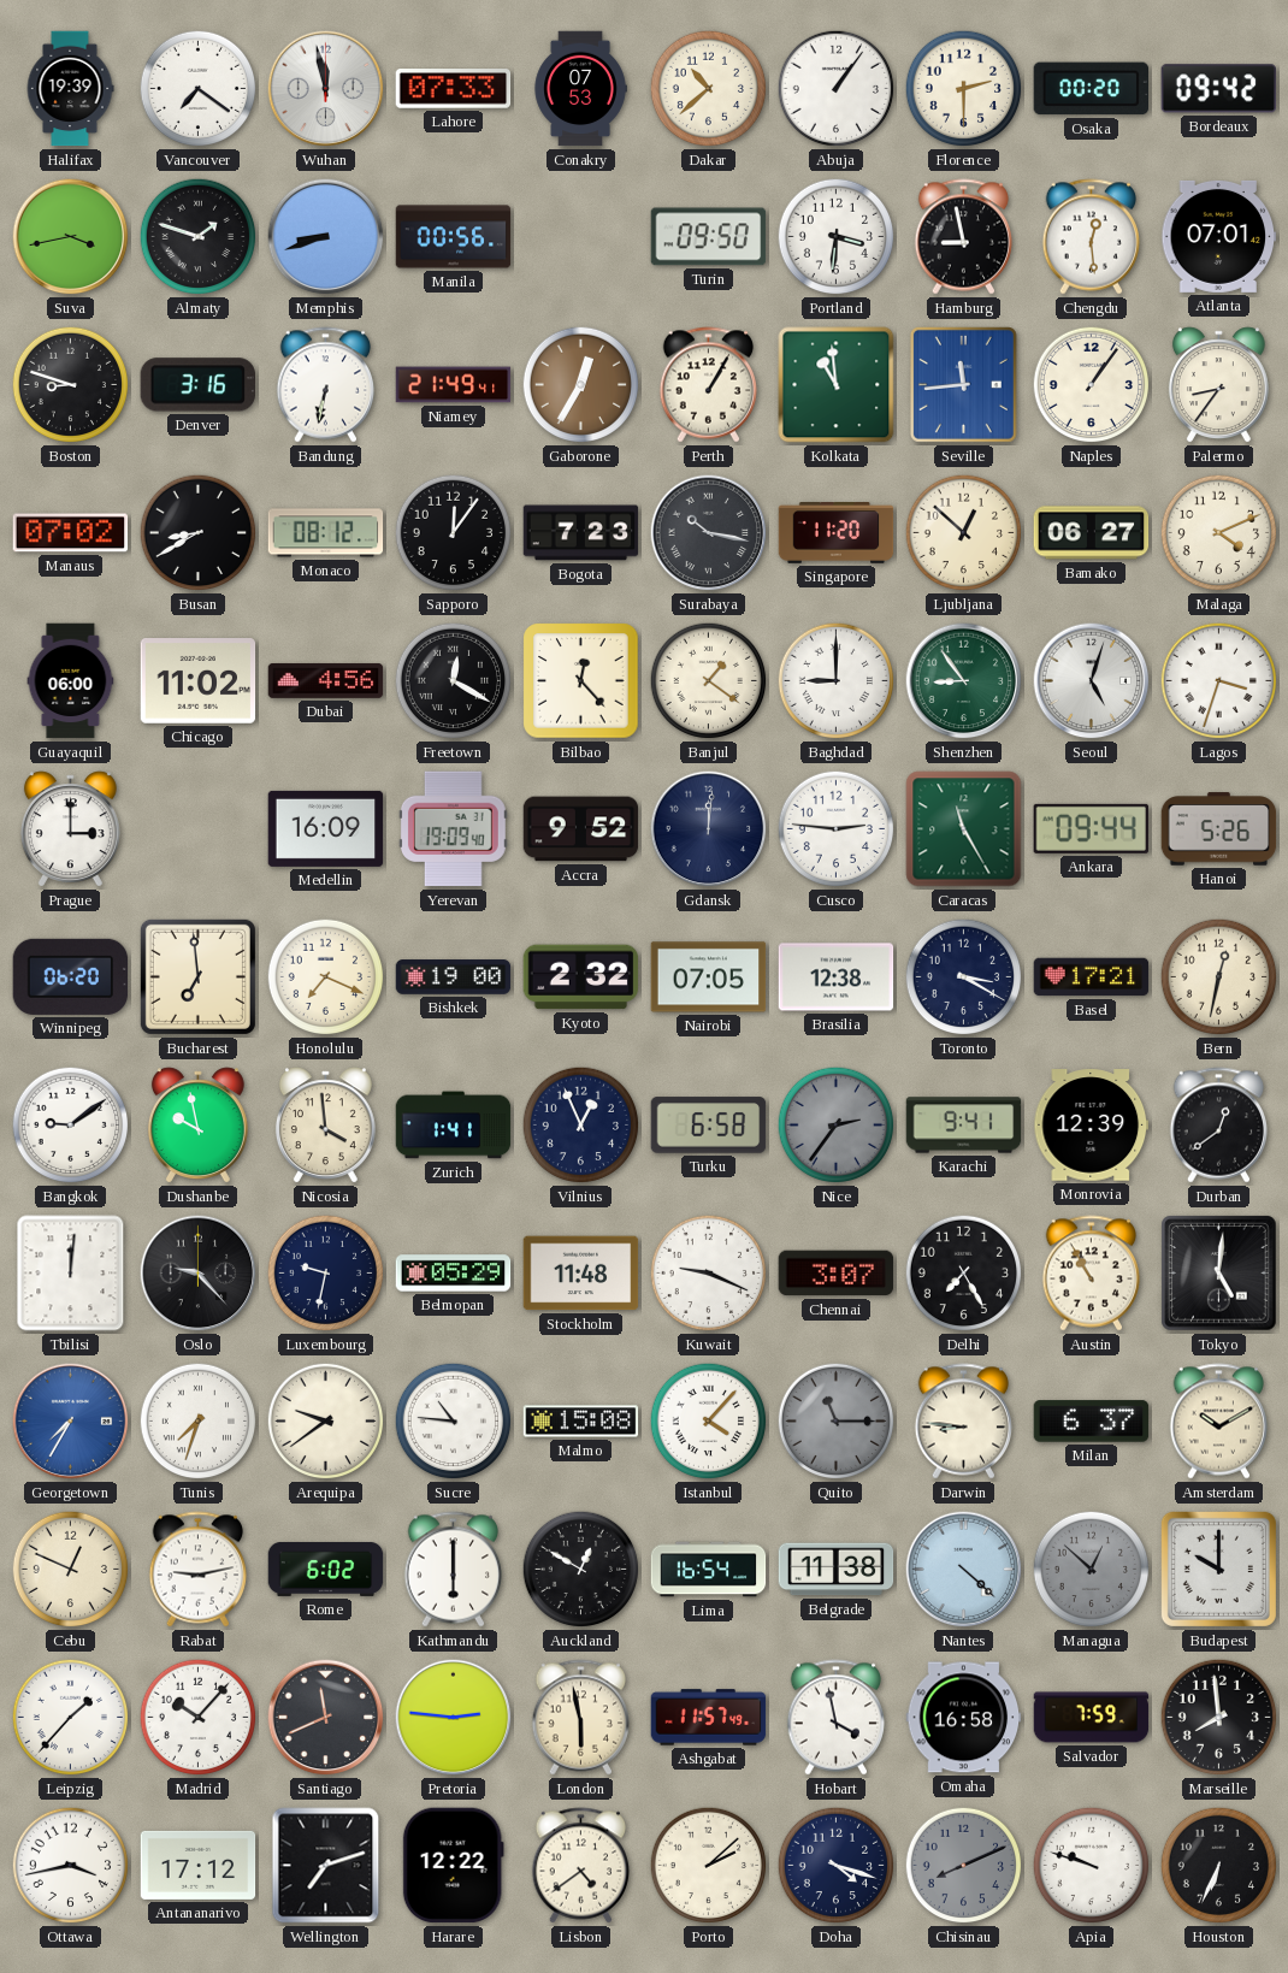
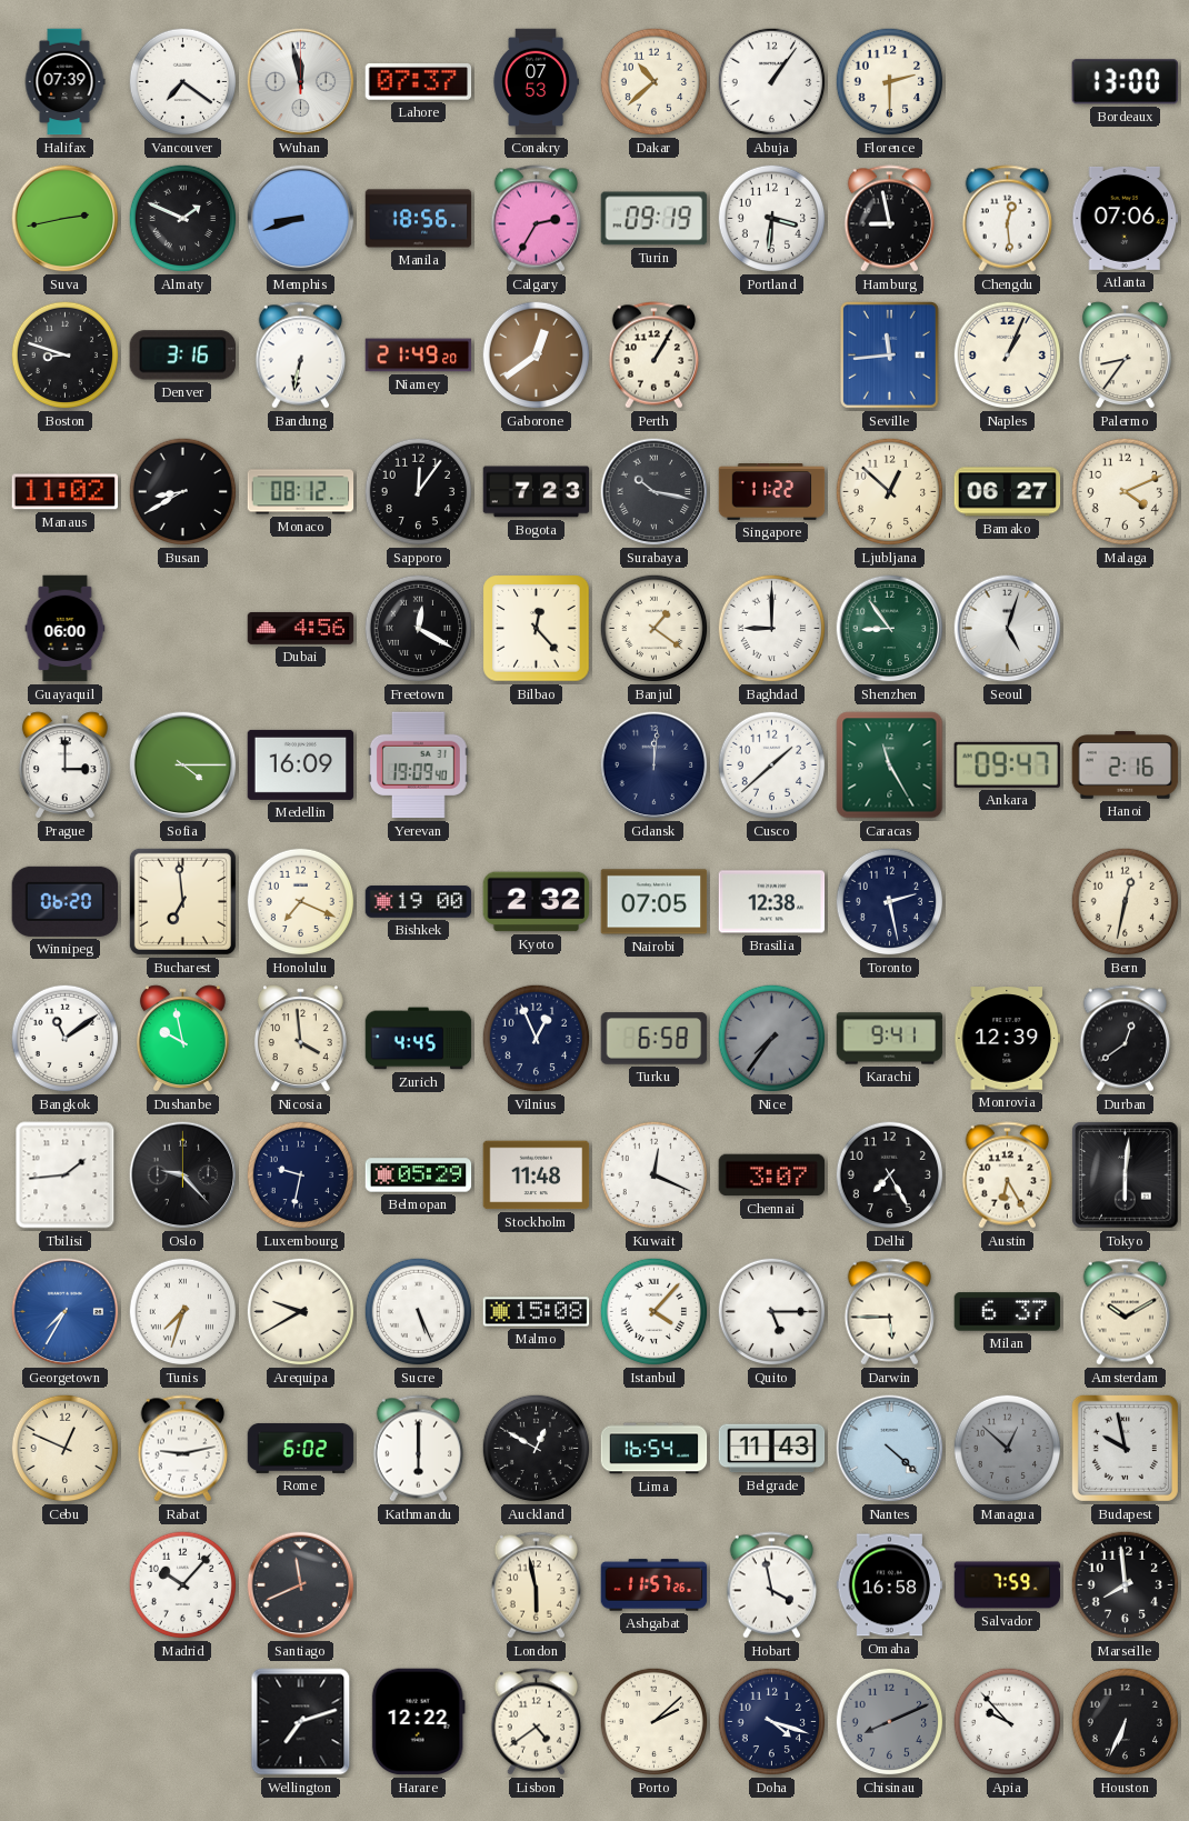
Halifax: 19:39 -> 07:39 (64, 82)
Lahore: 07:33 -> 07:37 (419, 82)
Osaka: 00:20 -> none (1091, 89)
Bordeaux: 09:42 -> 13:00 (1125, 82)
Suva: 3:43 -> 2:43 (66, 219)
Almaty: 1:48 -> 1:49 (183, 219)
Manila: 00:56 -> 18:56 (419, 219)
Calgary: none -> 2:35 (537, 219)
Turin: 09:50 -> 09:19 (655, 219)
Atlanta: 07:01 -> 07:06 (1126, 218)
Niamey: 21:49:41 -> 21:49:20 (419, 356)
Gaborone: 12:35 -> 12:39 (537, 356)
Kolkata: 10:59 -> none (837, 385)
Naples: 1:06 -> 1:04 (1008, 356)
Manaus: 07:02 -> 11:02 (66, 492)
Singapore: 11:20 -> 11:22 (772, 492)
Chicago: 11:02 -> none (199, 681)
Lagos: 3:33 -> none (1219, 681)
Sofia: none -> 4:15 (183, 766)
Accra: 9:52 -> none (581, 829)
Cusco: 2:46 -> 1:38 (772, 766)
Ankara: 09:44 -> 09:47 (1007, 764)
Hanoi: 5:26 -> 2:16 (1126, 766)
Toronto: 3:20 -> 2:28 (890, 902)
Basel: 17:21 -> none (1092, 977)
Bangkok: 9:09 -> 11:09 (66, 1039)
Zurich: 1:41 -> 4:45 (419, 1039)
Nice: 2:36 -> 7:36 (772, 1039)
Tbilisi: 12:01 -> 1:44 (66, 1175)
Kuwait: 9:19 -> 12:19 (655, 1175)
Austin: 10:55 -> 6:25 (1008, 1175)
Tokyo: 5:01 -> 6:01 (1126, 1175)
Arequipa: 9:39 -> 9:40 (301, 1312)
Sucre: 10:46 -> 5:26 (419, 1312)
Quito: 11:15 -> 5:15 (772, 1312)
Quito dial: grey -> white (772, 1312)
Darwin: 8:46 -> 5:45 (890, 1312)
Belgrade: 11:38 -> 11:43 (772, 1449)
Budapest: 10:00 -> 9:58 (1125, 1448)
Leipzig: 1:37 -> none (71, 1718)
Pretoria: 2:46 -> none (454, 1718)
Ashgabat: 11:57:49 -> 11:57:26 (655, 1585)
Ottawa: 3:43 -> none (71, 1866)
Antananarivo: 17:12 -> none (199, 1865)
Apia: 9:48 -> 9:53 (1008, 1722)
